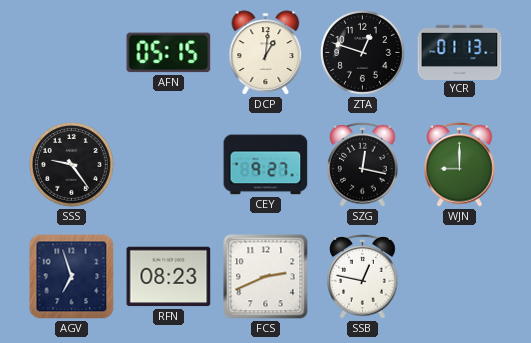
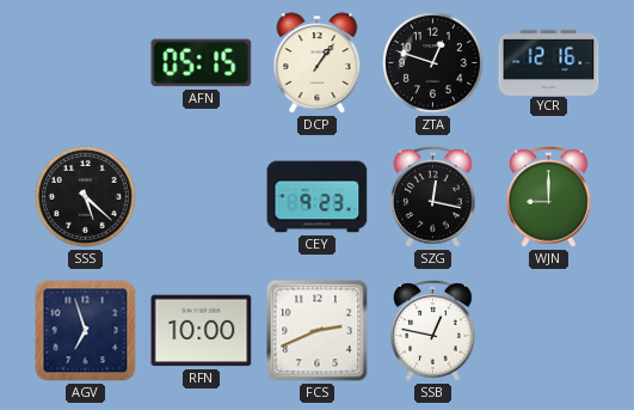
DCP: 1:01 -> 1:06 (318, 63)
YCR: 01:13 -> 12:16 (549, 62)
SSS: 9:24 -> 5:22 (86, 197)
CEY: 9:27 -> 9:23 (318, 197)
RFN: 08:23 -> 10:00 (202, 331)
